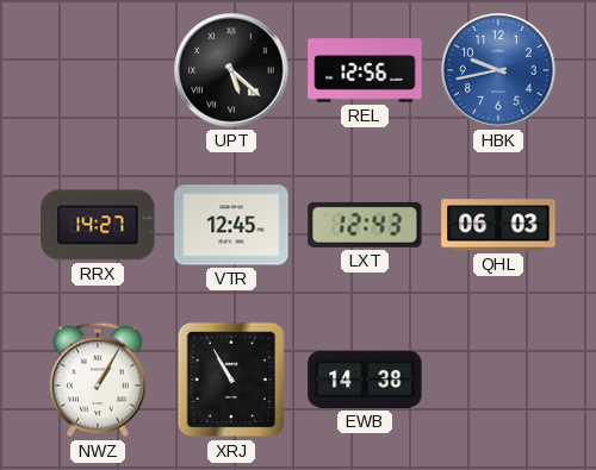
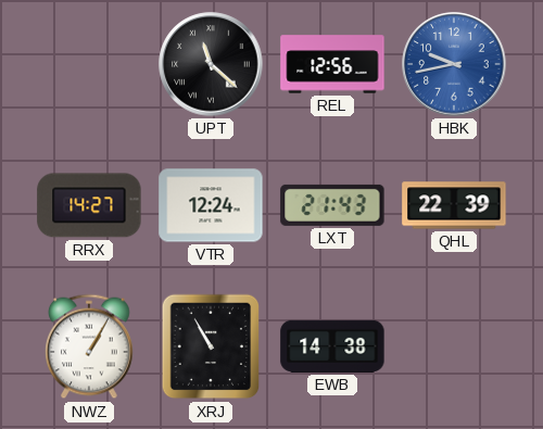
UPT: 5:22 -> 11:22 (211, 64)
VTR: 12:45 -> 12:24 (211, 205)
LXT: 12:43 -> 21:43 (332, 205)
QHL: 06:03 -> 22:39 (454, 205)
